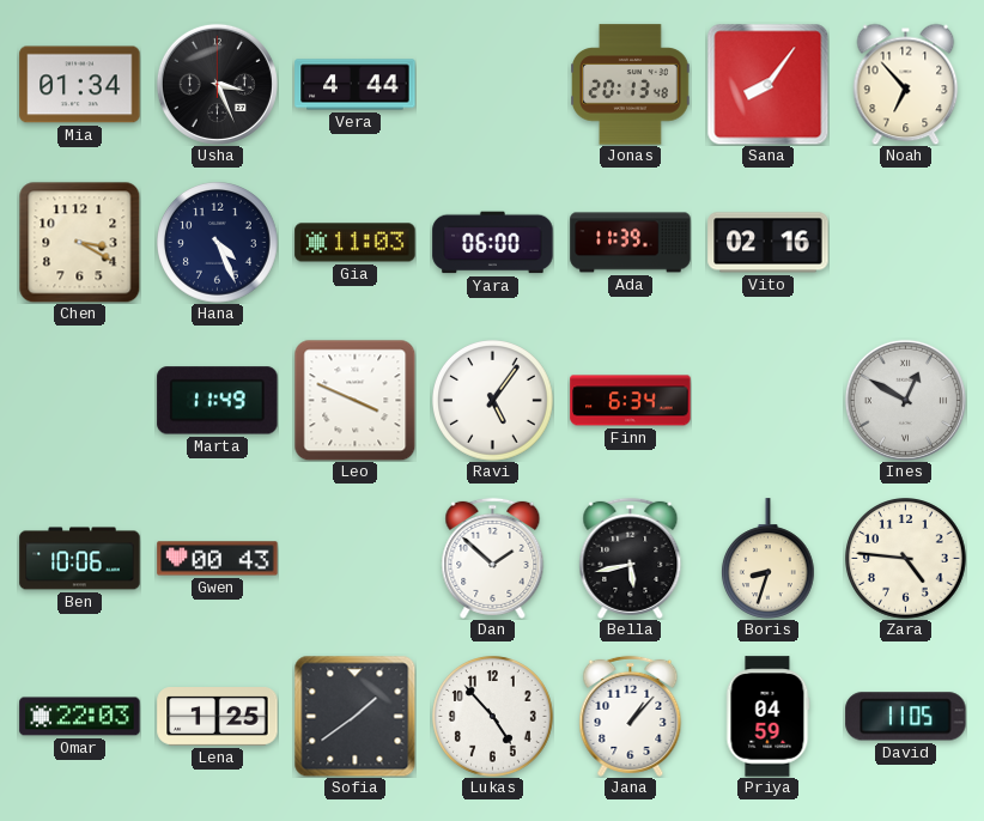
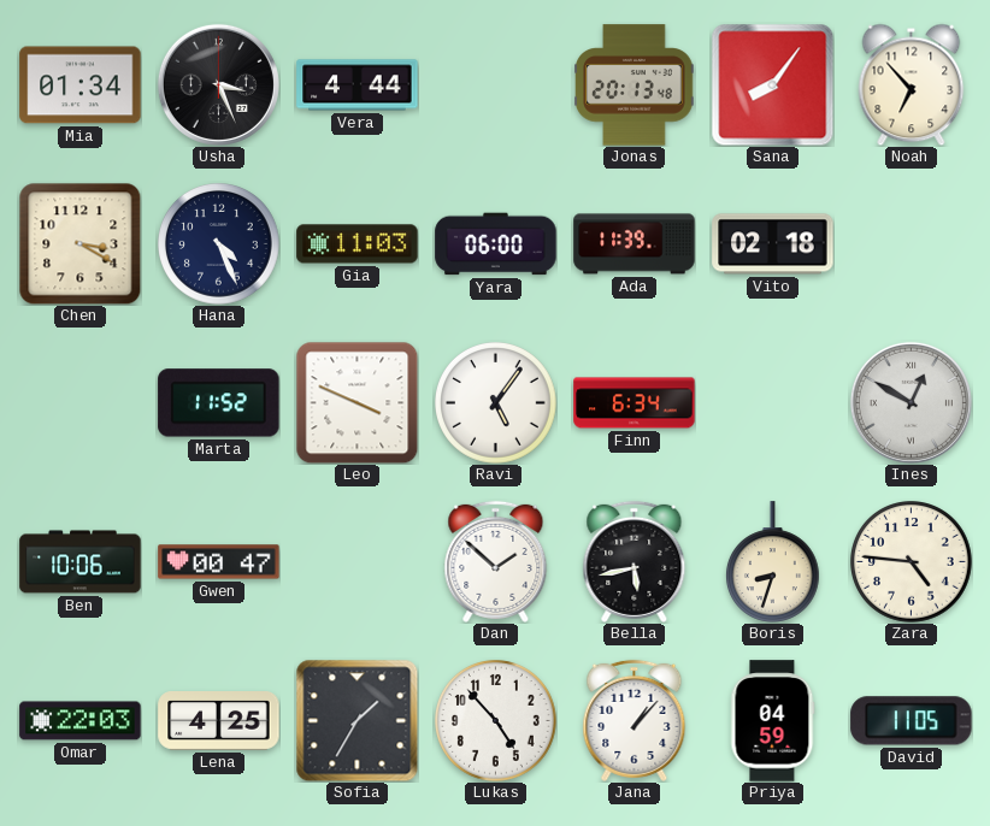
Vito: 02:16 -> 02:18 (773, 244)
Marta: 11:49 -> 11:52 (219, 403)
Gwen: 00:43 -> 00:47 (219, 562)
Lena: 1:25 -> 4:25 (219, 721)
Sofia: 1:39 -> 1:35 (356, 720)
